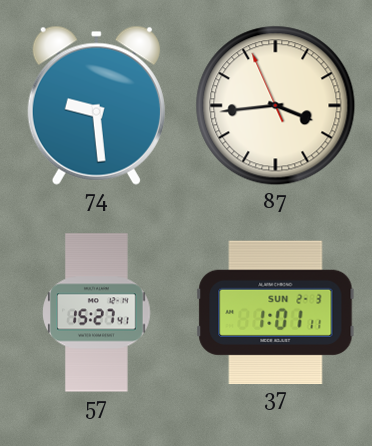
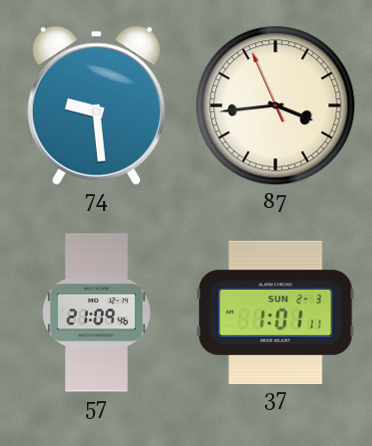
57: 15:27 -> 21:09 (97, 313)
